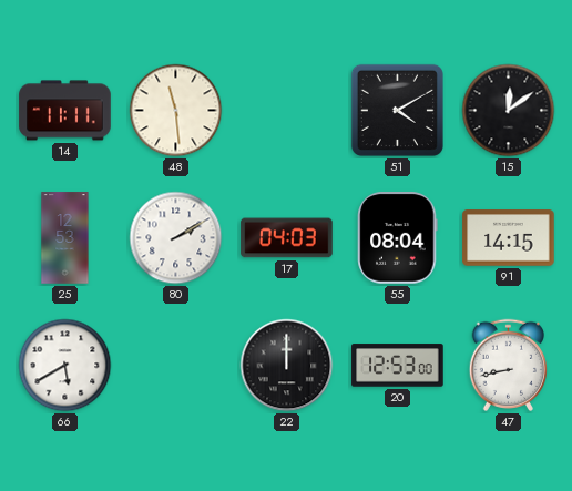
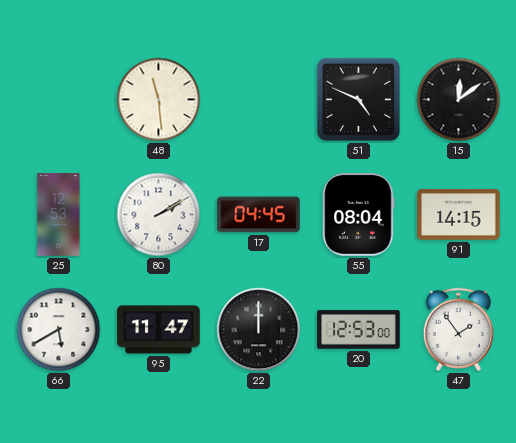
14: 11:11 -> none (65, 111)
51: 4:10 -> 4:49 (358, 99)
17: 04:03 -> 04:45 (259, 215)
95: none -> 11:47 (159, 330)
47: 8:43 -> 1:54 (458, 329)
